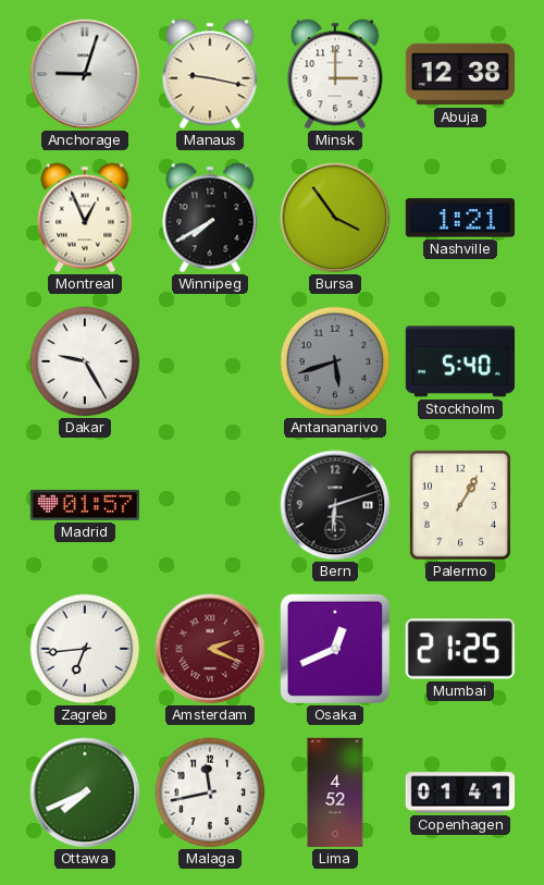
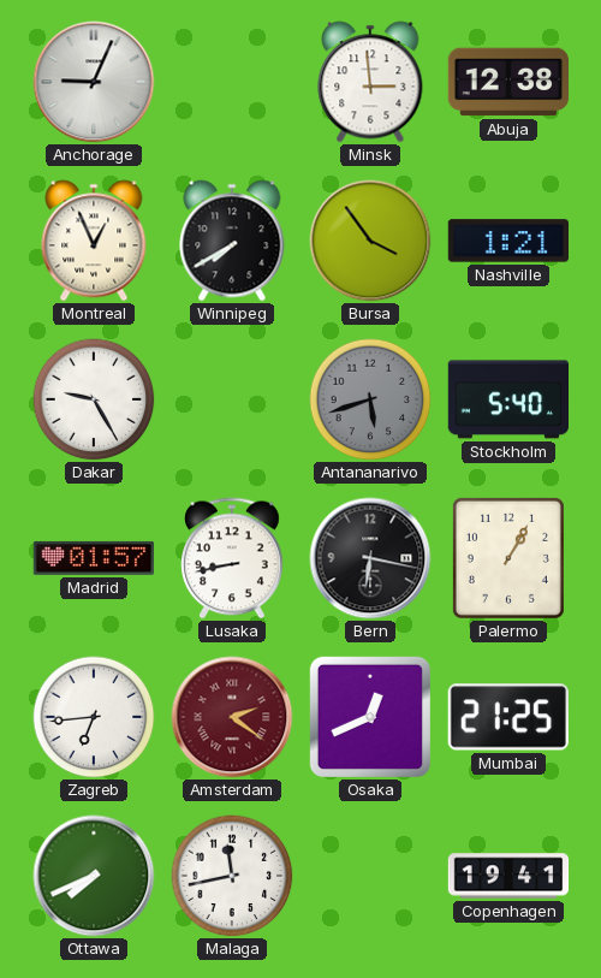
Anchorage: 9:03 -> 9:04 (94, 82)
Manaus: 9:17 -> none (210, 74)
Minsk: 3:00 -> 2:59 (370, 82)
Lusaka: none -> 8:43 (233, 558)
Bern: 6:12 -> 6:17 (370, 558)
Amsterdam: 2:19 -> 2:21 (232, 717)
Lima: 4:52 -> none (335, 792)
Copenhagen: 01:41 -> 19:41 (508, 876)
